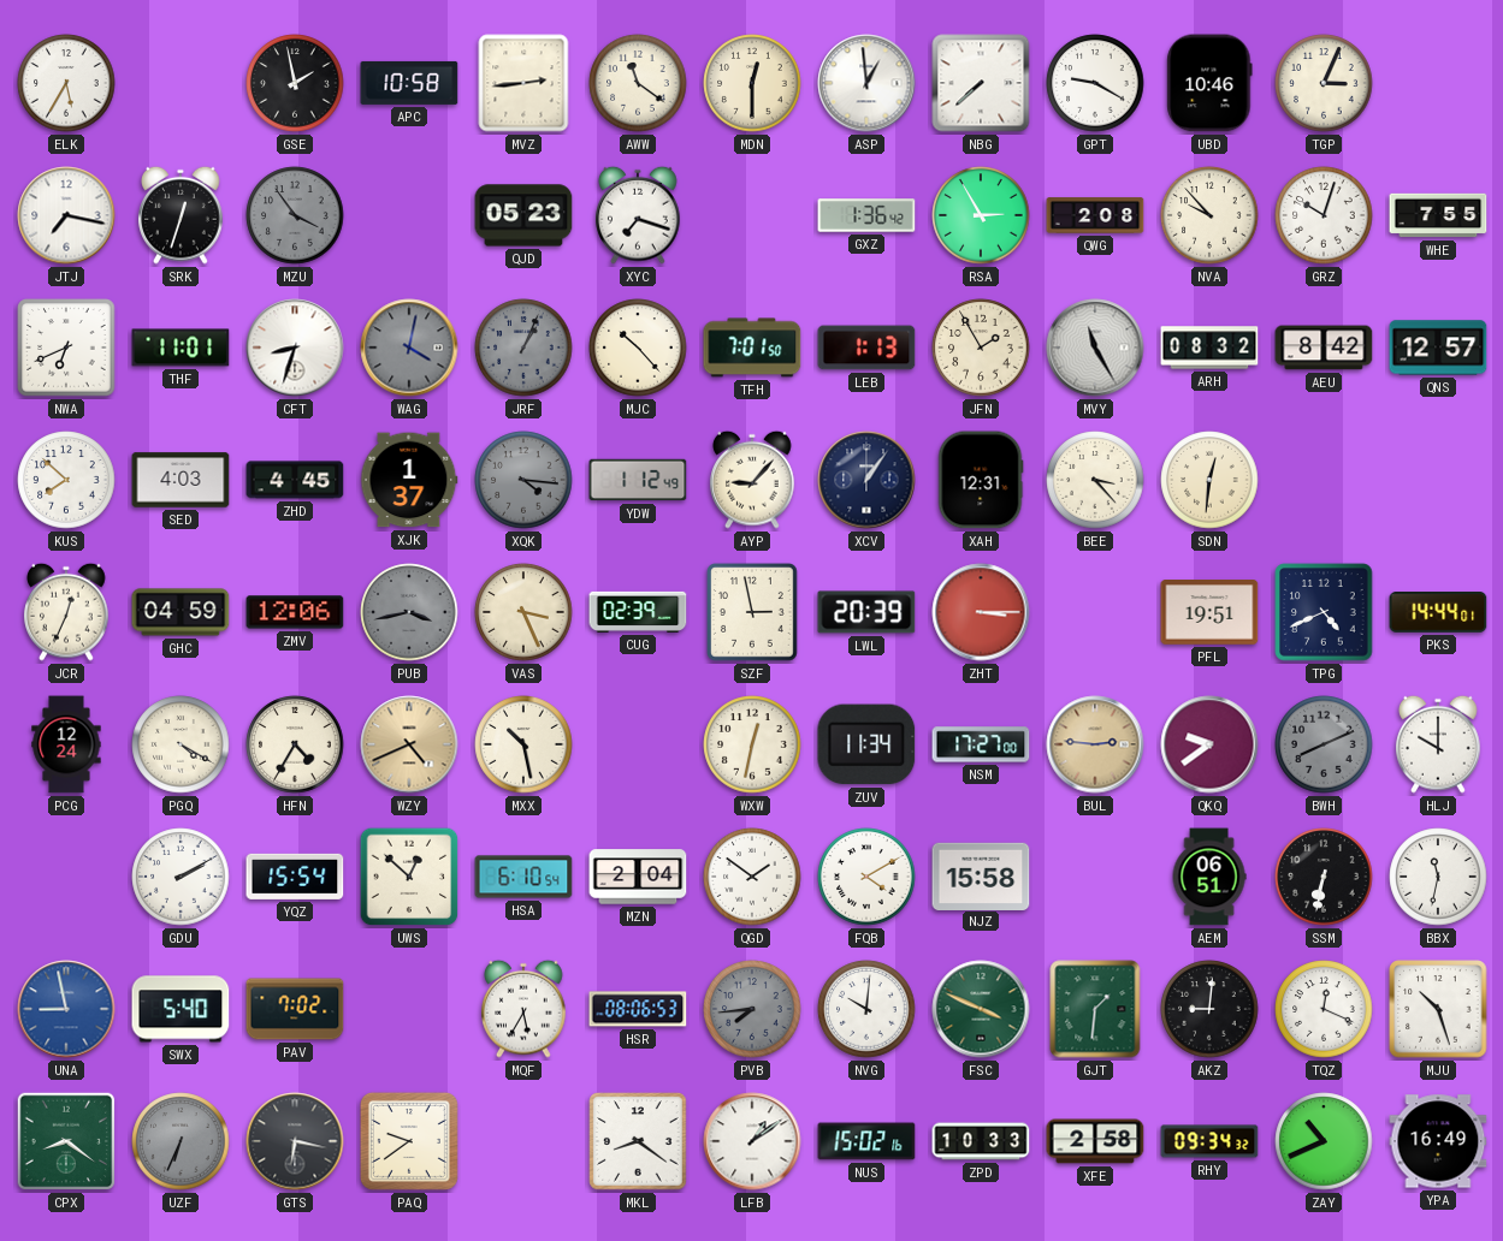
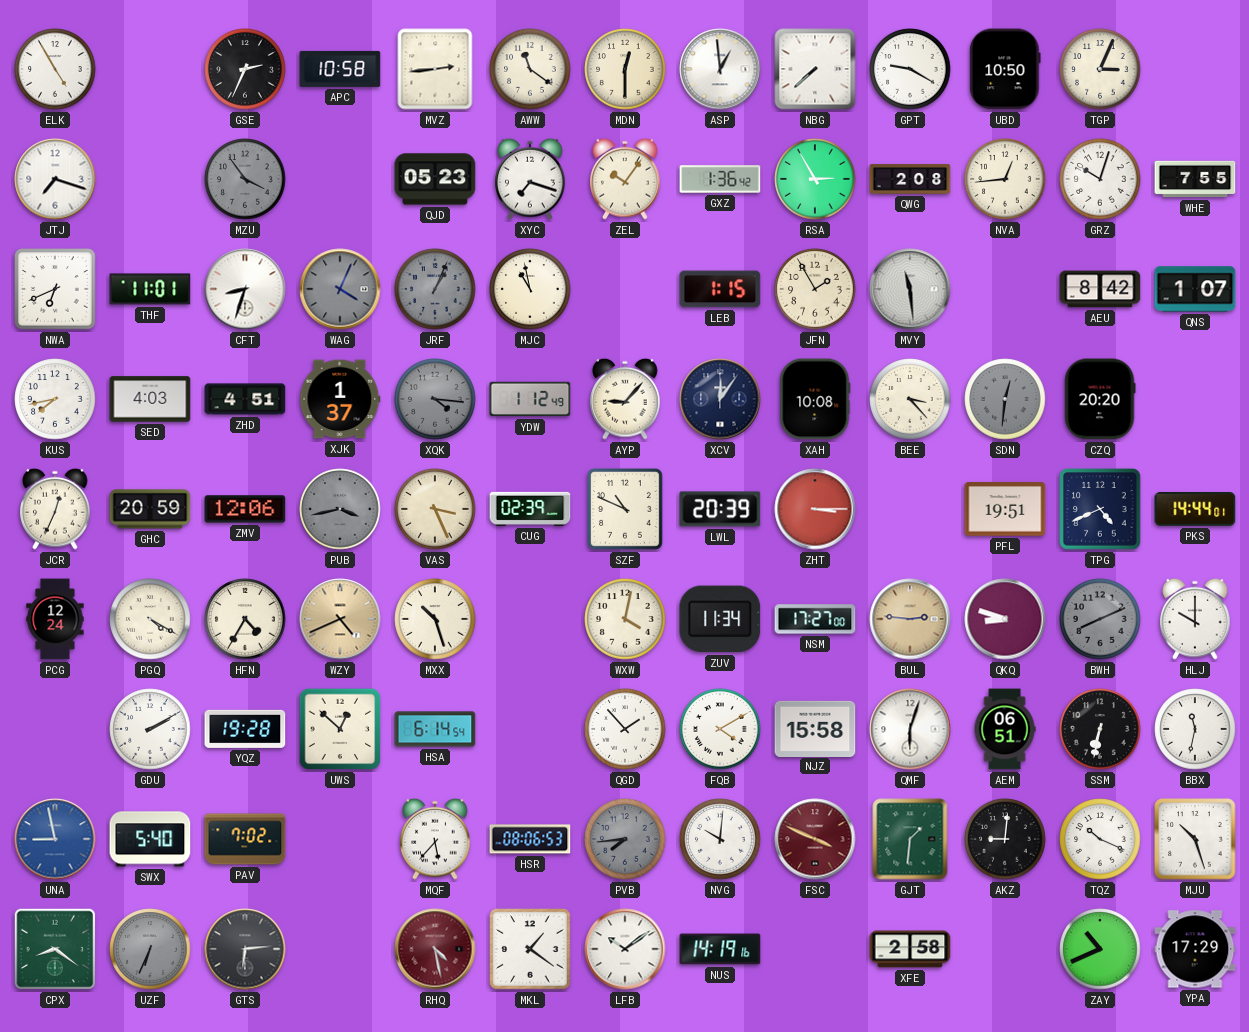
ELK: 5:35 -> 4:55 (55, 69)
GSE: 1:58 -> 2:34 (245, 69)
UBD: 10:46 -> 10:50 (1005, 69)
JTJ: 7:17 -> 7:18 (55, 179)
SRK: 12:33 -> none (181, 215)
ZEL: none -> 10:06 (625, 179)
NVA: 9:53 -> 12:44 (1005, 179)
WAG: 4:02 -> 4:04 (340, 289)
MJC: 10:23 -> 10:58 (530, 289)
TFH: 7:01 -> none (752, 348)
LEB: 1:13 -> 1:15 (720, 289)
MVY: 11:25 -> 11:29 (910, 289)
ARH: 08:32 -> none (1209, 348)
QNS: 12:57 -> 1:07 (1195, 289)
KUS: 7:52 -> 7:43 (55, 399)
ZHD: 4:45 -> 4:51 (245, 399)
XCV: 1:06 -> 12:06 (720, 399)
XAH: 12:31 -> 10:08 (815, 399)
SDN dial: cream -> grey (1005, 399)
CZQ: none -> 20:20 (1100, 399)
GHC: 04:59 -> 20:59 (150, 509)
SZF: 2:58 -> 10:49 (626, 510)
MXX: 10:28 -> 10:27 (435, 619)
WXW: 12:32 -> 4:02 (625, 619)
QKQ: 9:39 -> 8:48 (1005, 619)
YQZ: 15:54 -> 19:28 (245, 729)
HSA: 6:10 -> 6:14 (435, 729)
MZN: 2:04 -> none (638, 877)
QGD: 1:51 -> 1:53 (625, 729)
QMF: none -> 6:03 (910, 729)
MQF: 5:35 -> 5:37 (435, 839)
FSC dial: green -> burgundy (815, 839)
TQZ: 12:19 -> 10:19 (1100, 839)
GTS: 6:17 -> 6:14 (245, 949)
PAQ: 9:39 -> none (409, 1141)
RHQ: none -> 4:28 (435, 949)
MKL: 8:21 -> 1:21 (530, 949)
LFB: 1:09 -> 10:09 (625, 949)
NUS: 15:02 -> 14:19 (720, 949)
ZPD: 10:33 -> none (981, 1141)
RHY: 09:34 -> none (1209, 1141)
YPA: 16:49 -> 17:29 (1195, 949)
